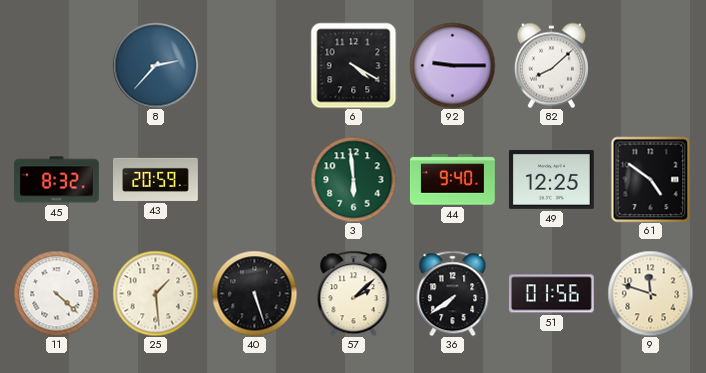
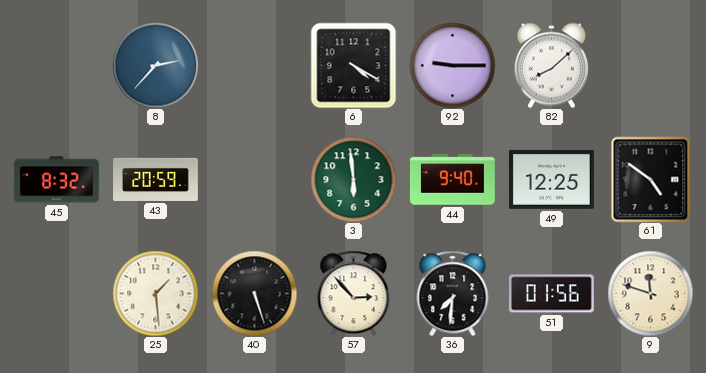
11: 4:22 -> none (56, 293)
57: 2:08 -> 2:53 (354, 293)
36: 7:39 -> 7:31 (453, 293)
